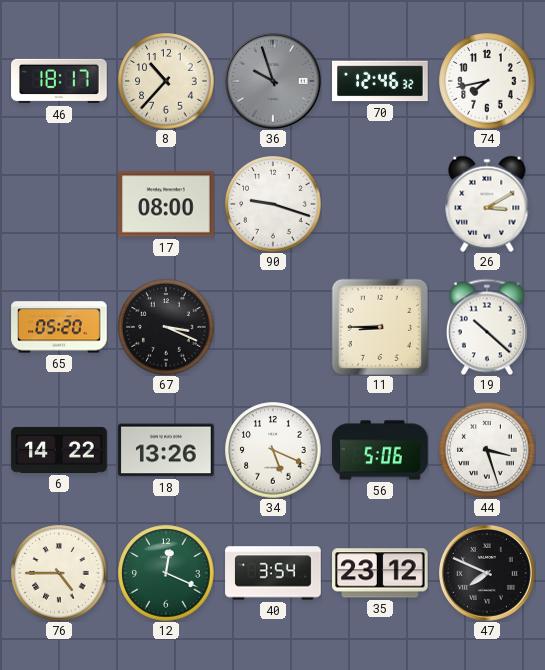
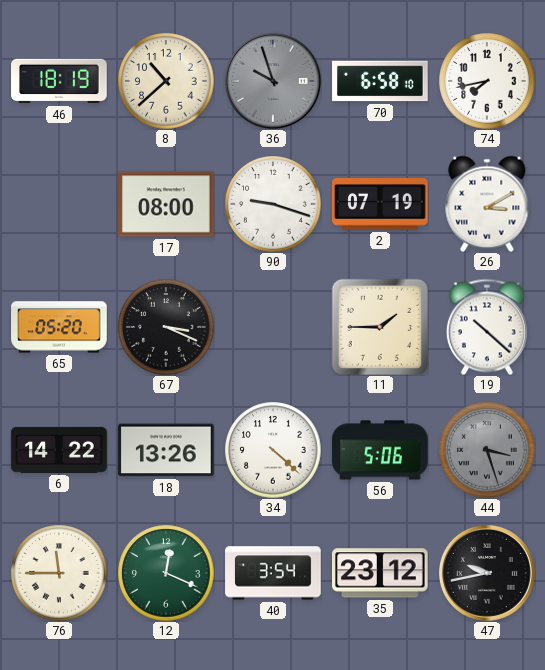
46: 18:17 -> 18:19 (59, 81)
8: 10:37 -> 10:38 (166, 81)
70: 12:46 -> 6:58 (380, 81)
2: none -> 07:19 (380, 205)
11: 8:45 -> 1:45 (379, 326)
34: 5:19 -> 4:22 (273, 450)
44 dial: white -> grey (487, 450)
76: 4:45 -> 11:45 (59, 573)
47: 7:49 -> 9:43 (487, 573)
